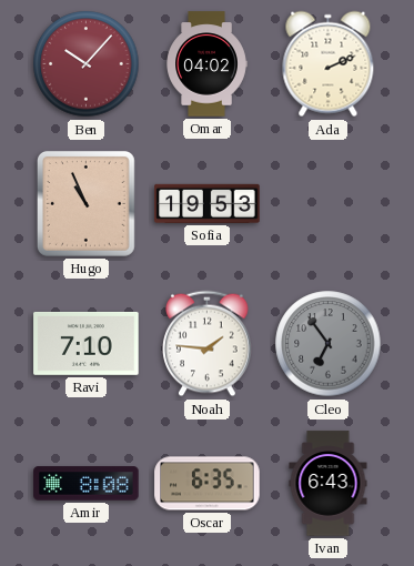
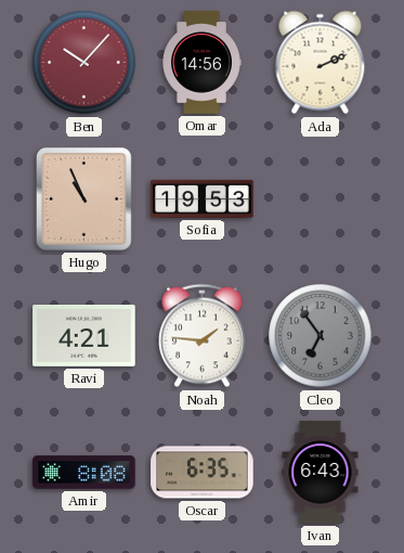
Omar: 04:02 -> 14:56 (201, 63)
Ravi: 7:10 -> 4:21 (84, 335)
